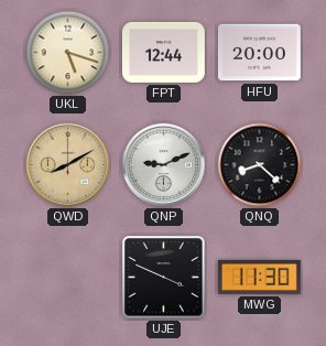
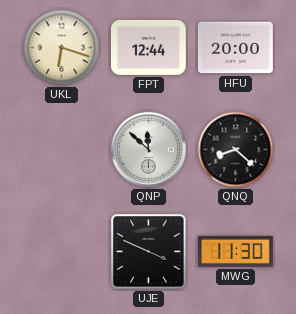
UKL: 5:18 -> 6:18 (62, 48)
QWD: 8:10 -> none (68, 165)
QNP: 9:11 -> 11:52 (149, 150)
